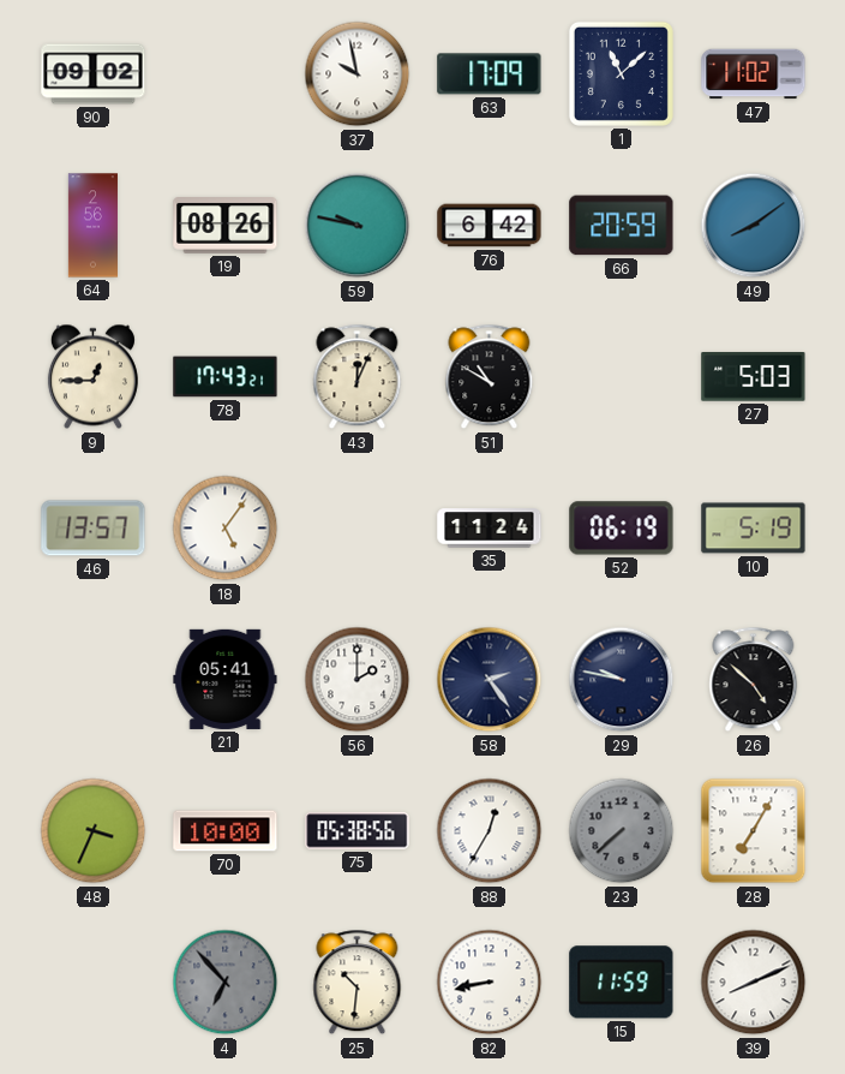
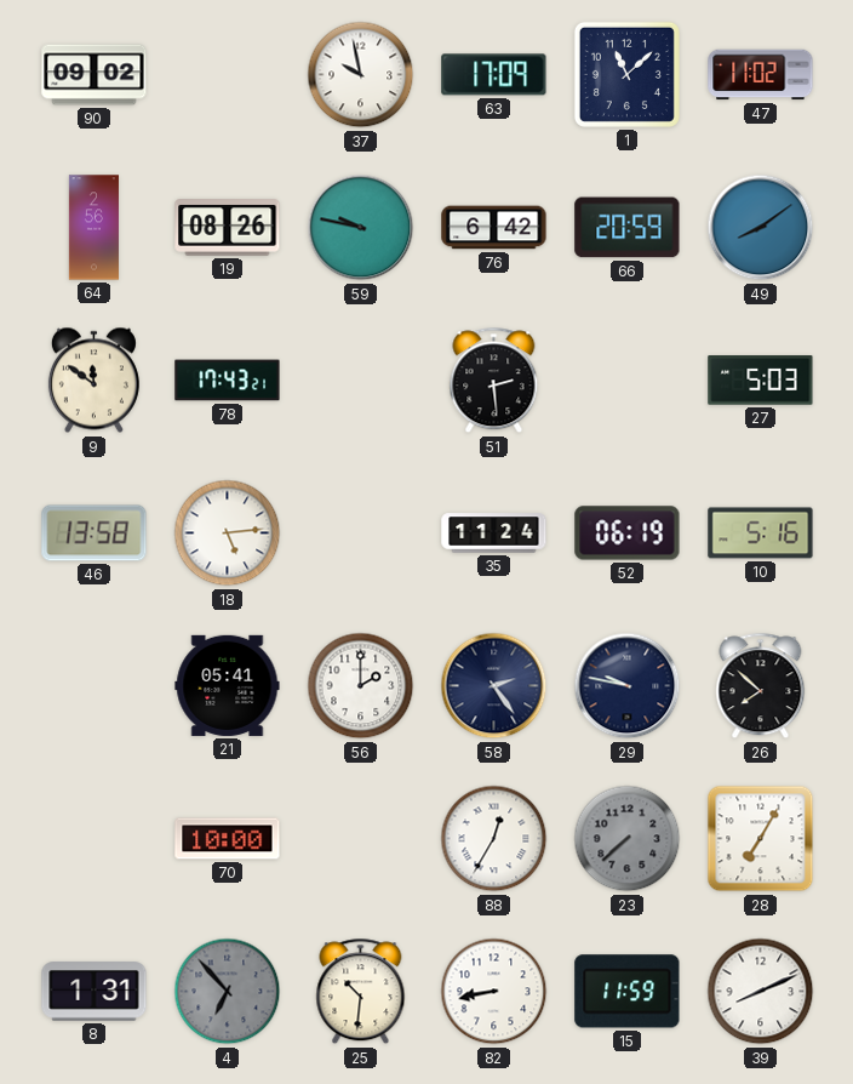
9: 12:45 -> 11:51 (93, 381)
43: 12:04 -> none (358, 377)
51: 10:50 -> 2:29 (494, 381)
46: 13:57 -> 13:58 (95, 534)
18: 5:06 -> 5:14 (228, 534)
10: 5:19 -> 5:16 (761, 534)
26: 4:52 -> 7:52 (761, 686)
48: 3:34 -> none (94, 831)
75: 05:38 -> none (358, 831)
8: none -> 1:31 (95, 992)
